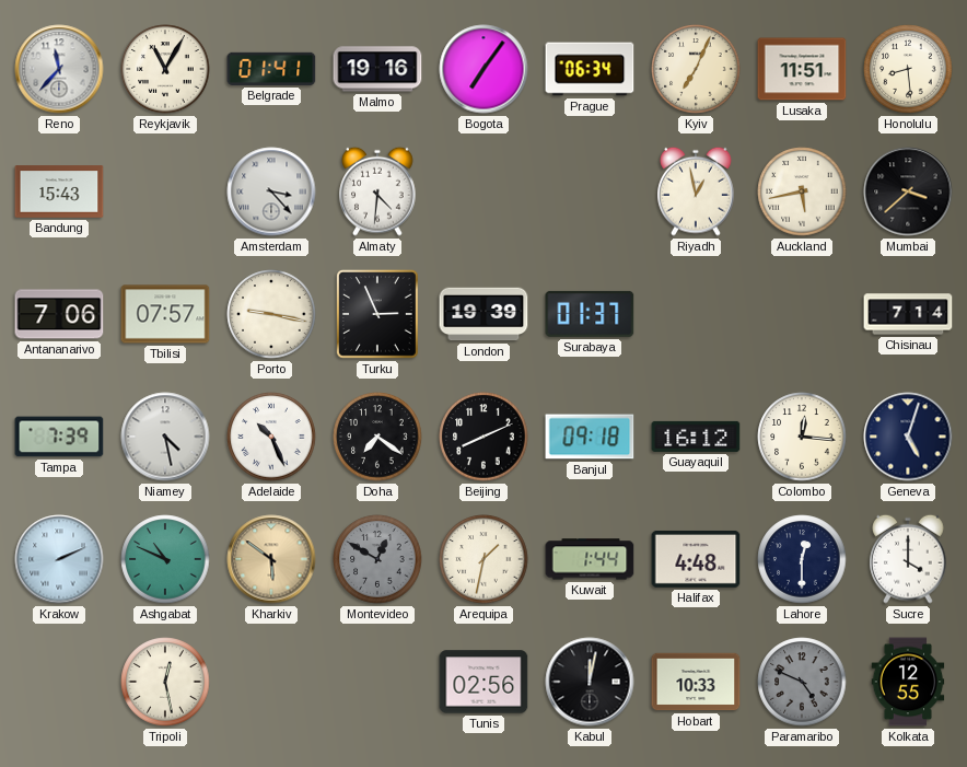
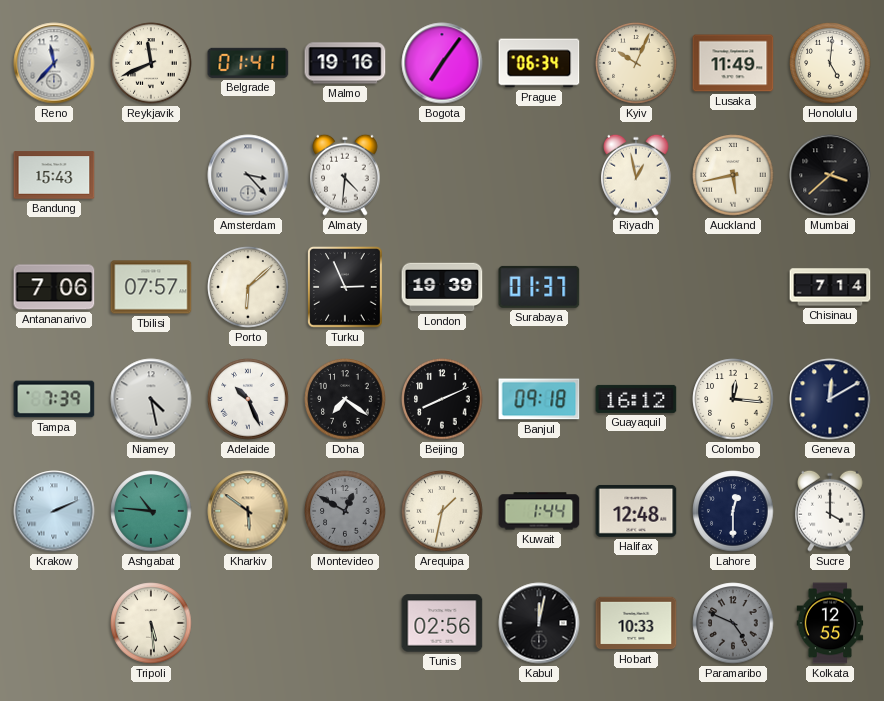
Reykjavik: 11:05 -> 11:41 (151, 63)
Kyiv: 7:04 -> 10:04 (636, 63)
Lusaka: 11:51 -> 11:49 (733, 63)
Honolulu: 8:29 -> 5:01 (830, 63)
Porto: 9:17 -> 6:08 (248, 287)
Geneva: 5:03 -> 12:10 (830, 399)
Ashgabat: 10:49 -> 10:46 (151, 511)
Halifax: 4:48 -> 12:48 (636, 511)
Tripoli: 12:28 -> 5:29 (151, 623)
